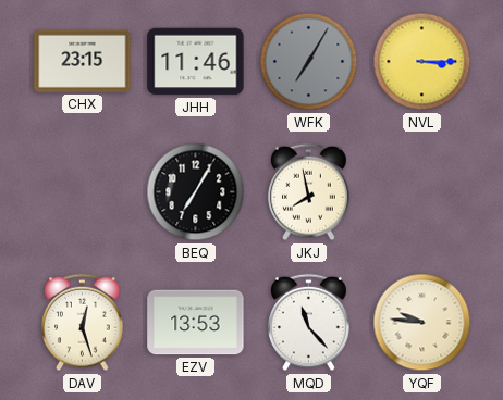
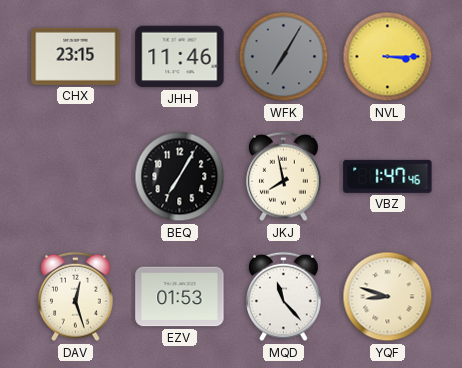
VBZ: none -> 1:47 (388, 176)
EZV: 13:53 -> 01:53 (180, 297)
YQF: 9:46 -> 8:48 (388, 297)
